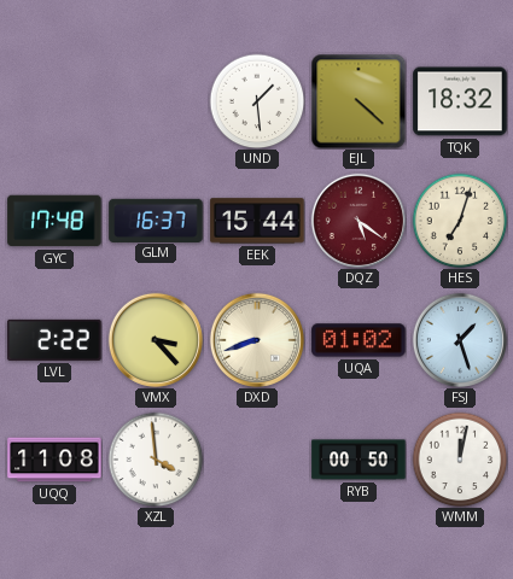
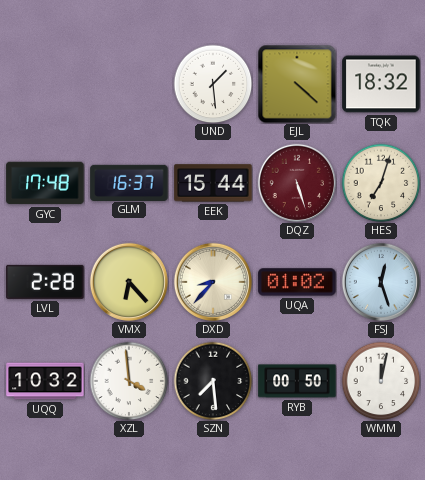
DQZ: 5:21 -> 5:27 (296, 182)
LVL: 2:22 -> 2:28 (45, 282)
VMX: 3:23 -> 6:23 (128, 281)
DXD: 8:42 -> 8:37 (212, 281)
FSJ: 1:27 -> 12:27 (380, 281)
UQQ: 11:08 -> 10:32 (45, 381)
SZN: none -> 7:29 (213, 381)
